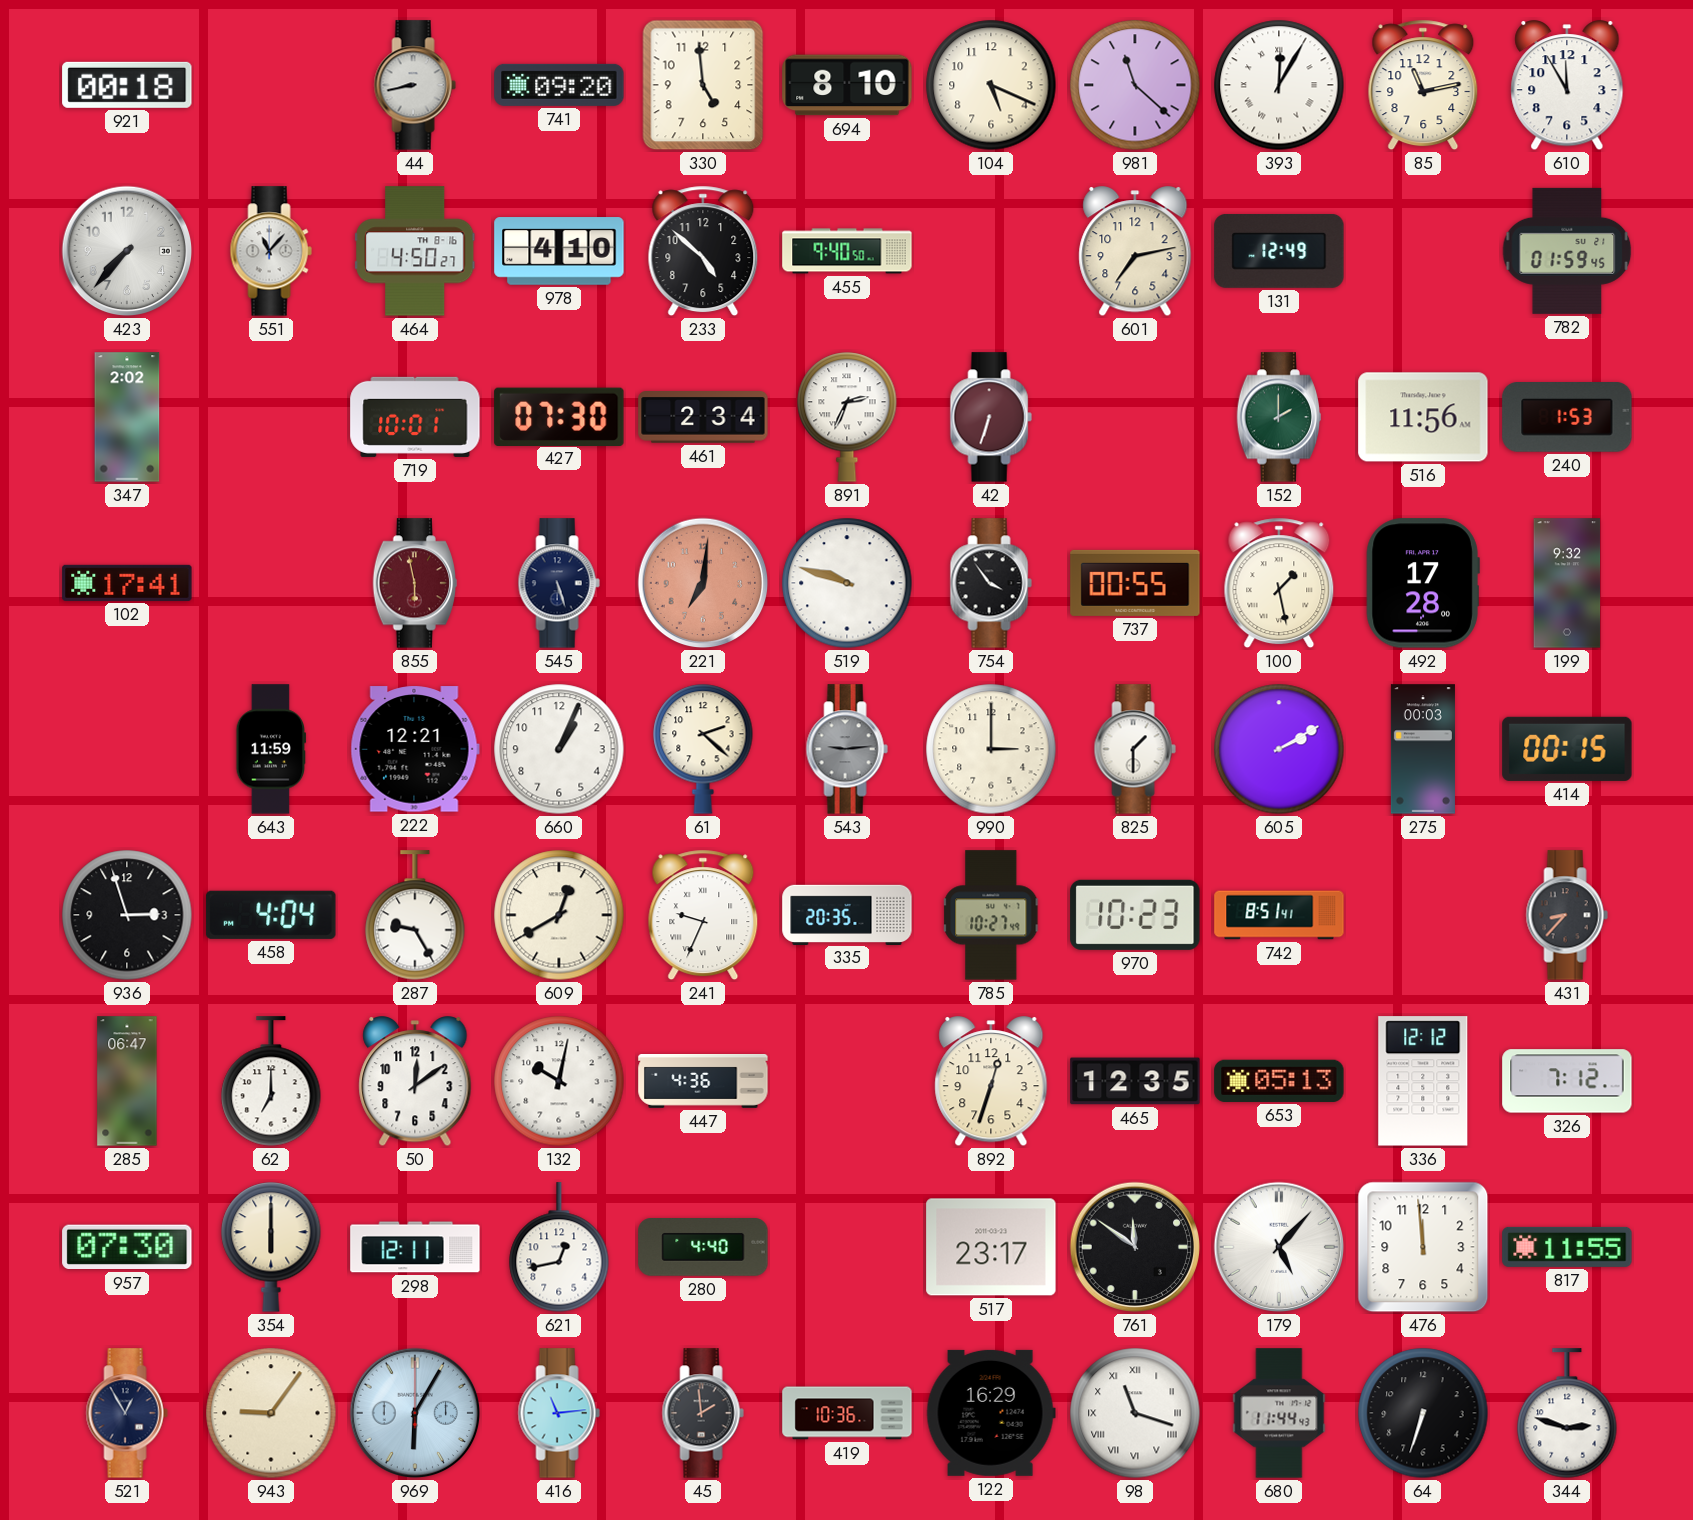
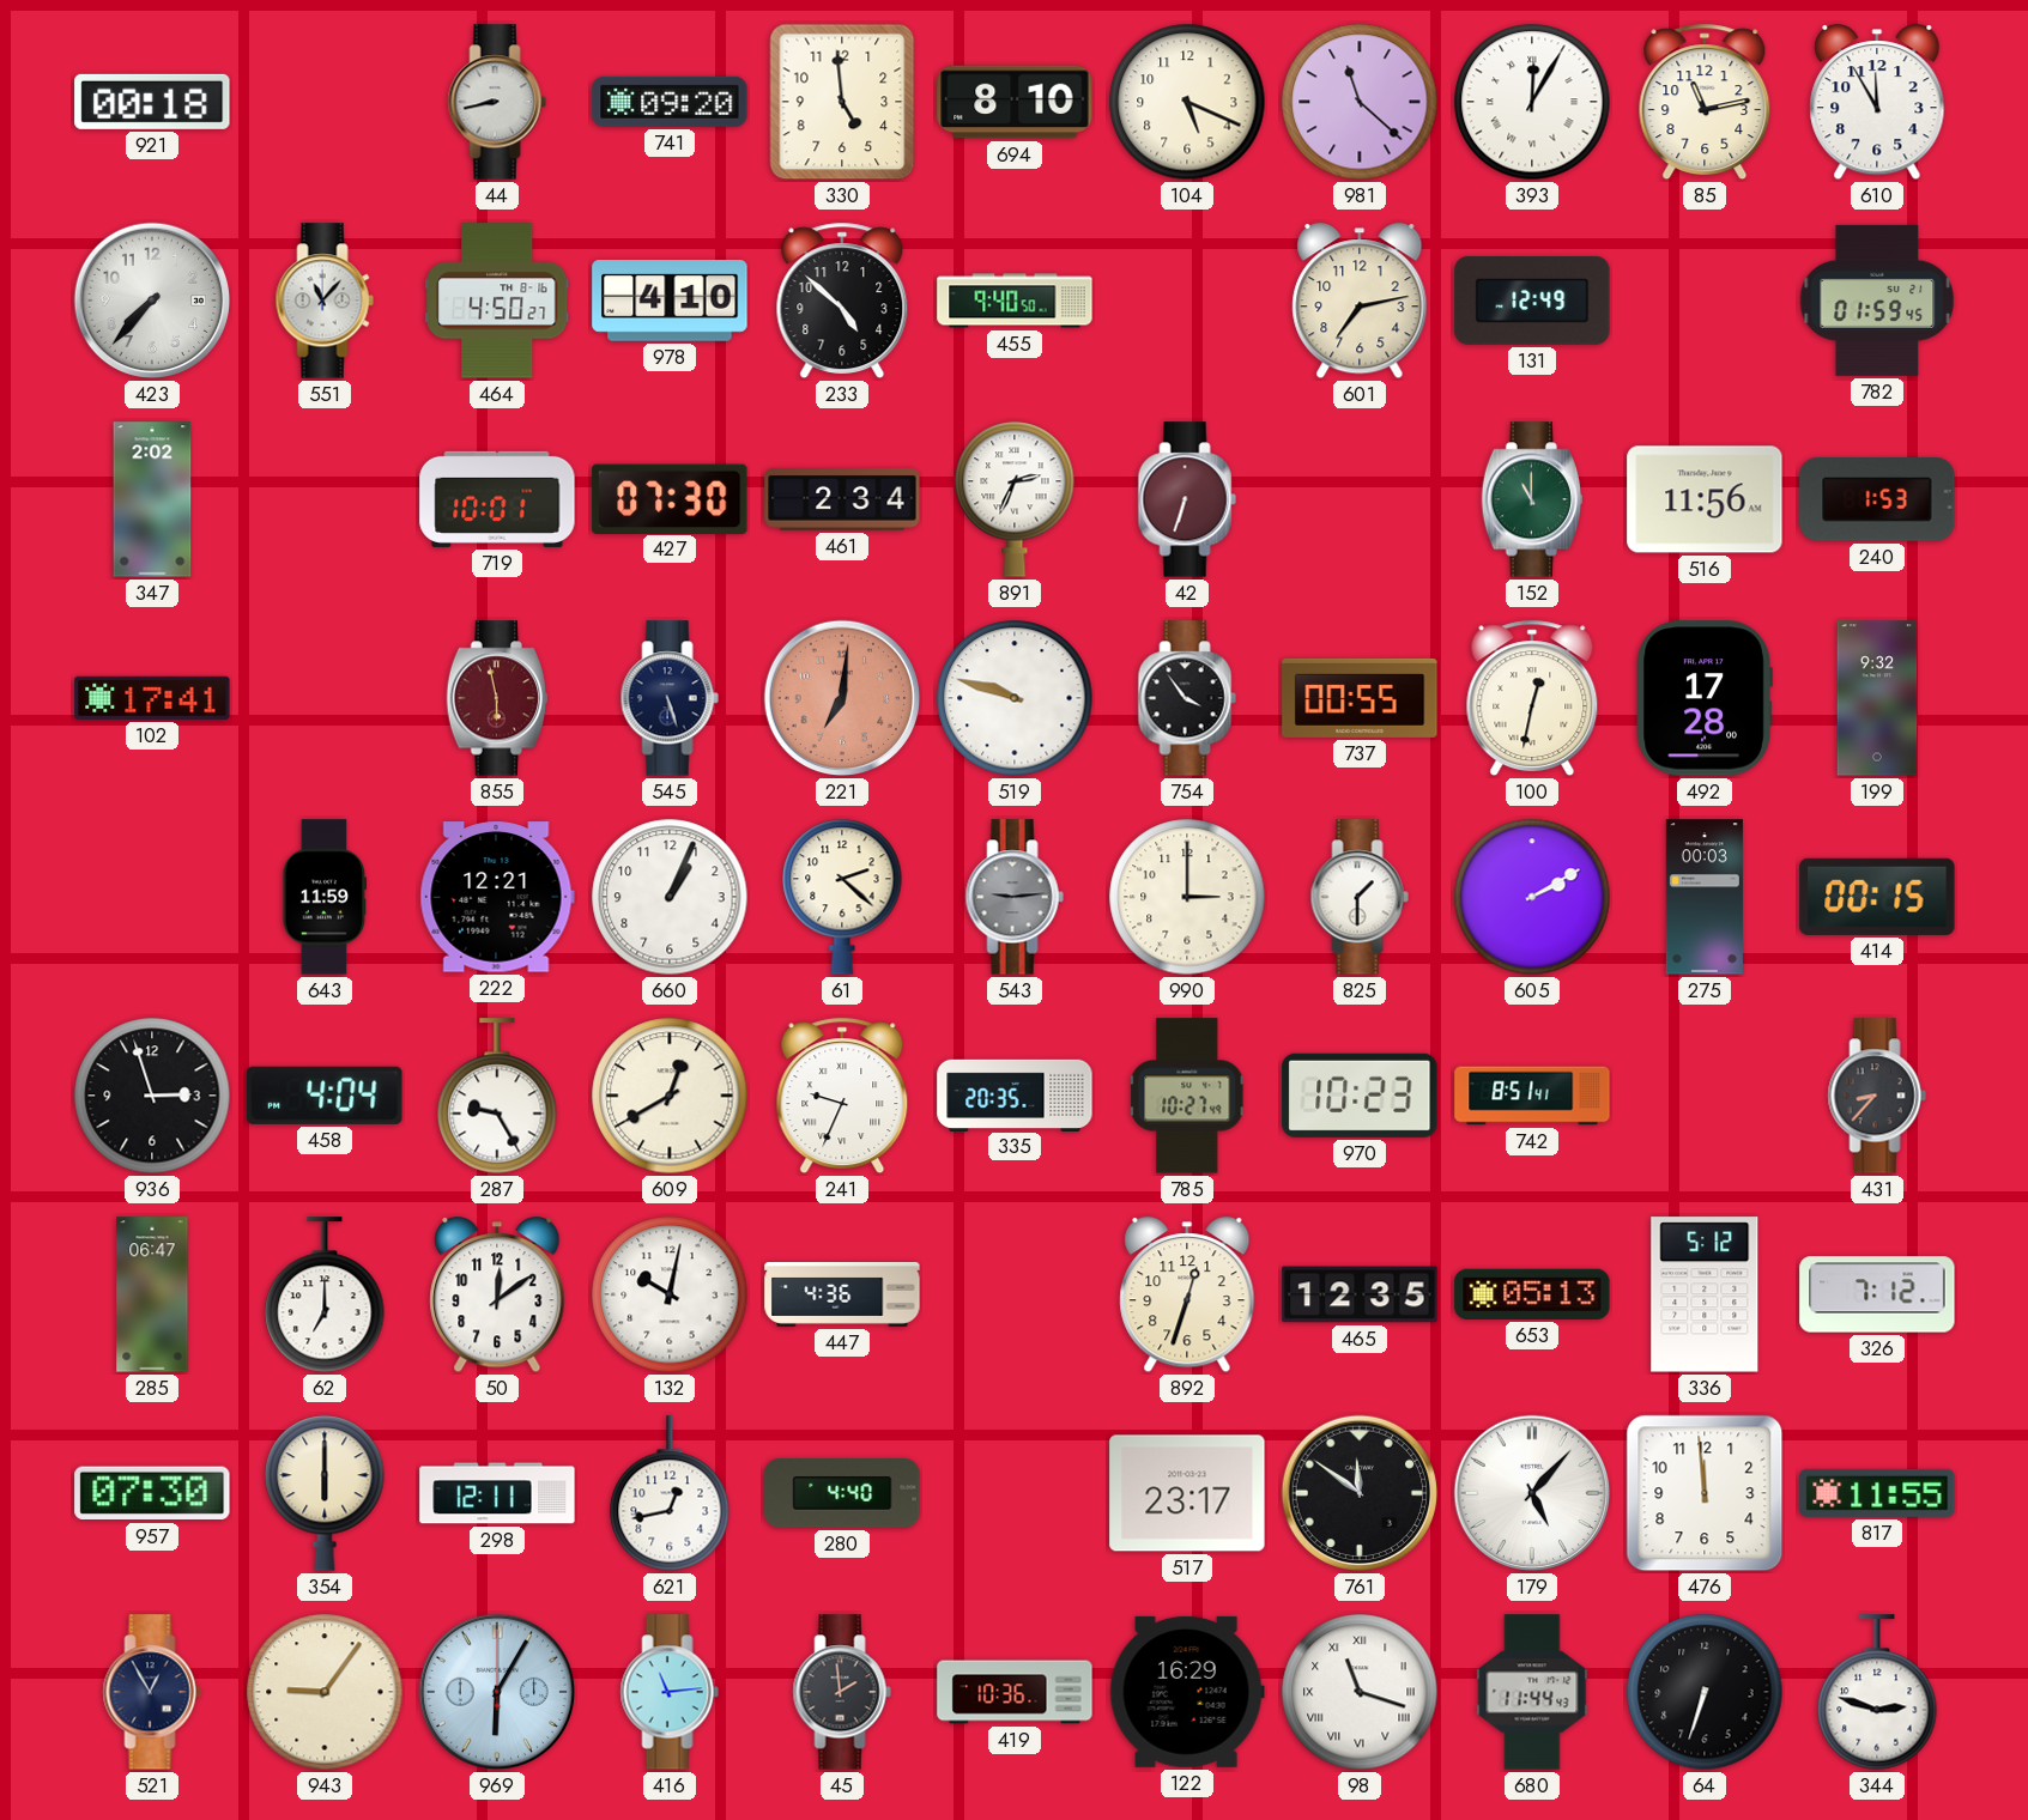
152: 2:00 -> 11:00 (1531, 499)
100: 1:28 -> 12:32 (1532, 698)
336: 12:12 -> 5:12 (1705, 1294)
